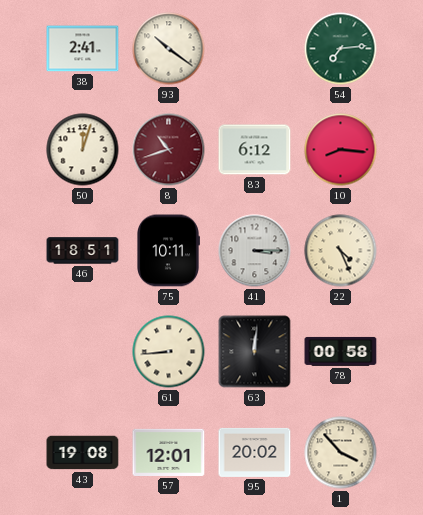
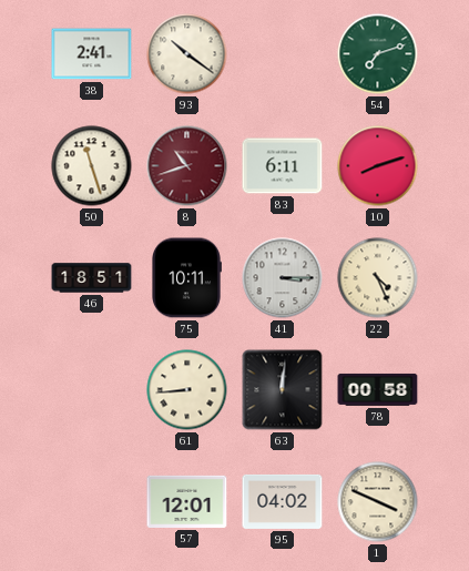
54: 7:14 -> 7:12 (378, 54)
50: 12:03 -> 11:27 (92, 166)
83: 6:12 -> 6:11 (283, 166)
10: 8:16 -> 8:12 (378, 166)
43: 19:08 -> none (83, 453)
95: 20:02 -> 04:02 (283, 501)
1: 3:53 -> 3:49 (378, 502)
